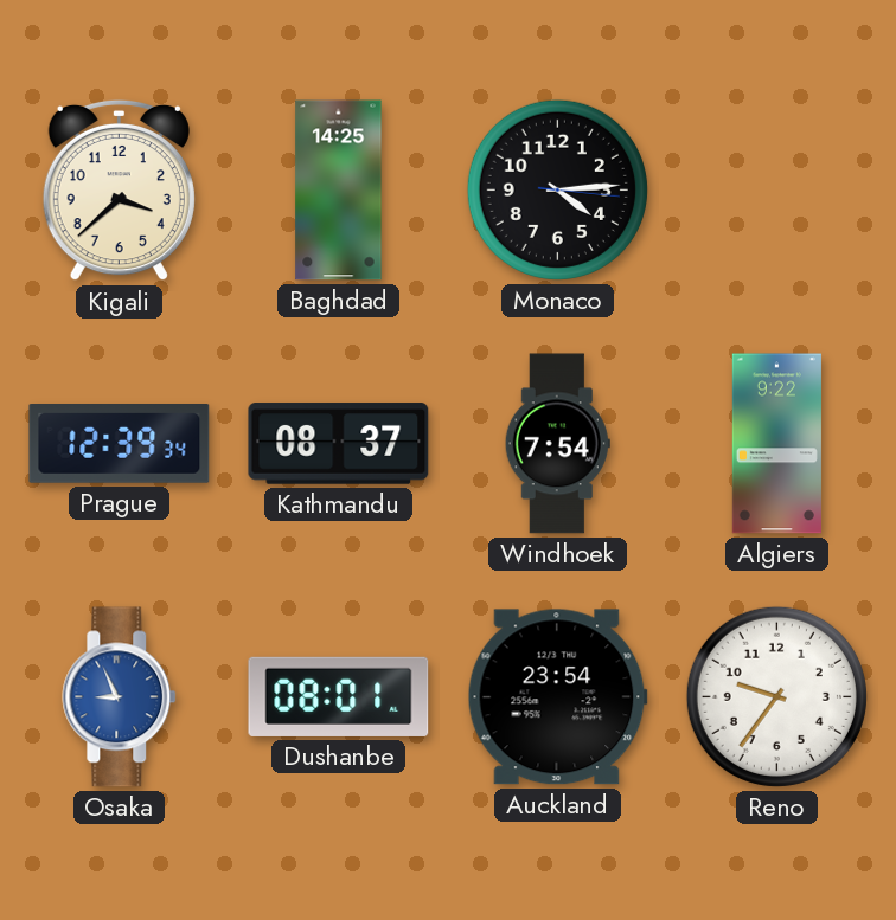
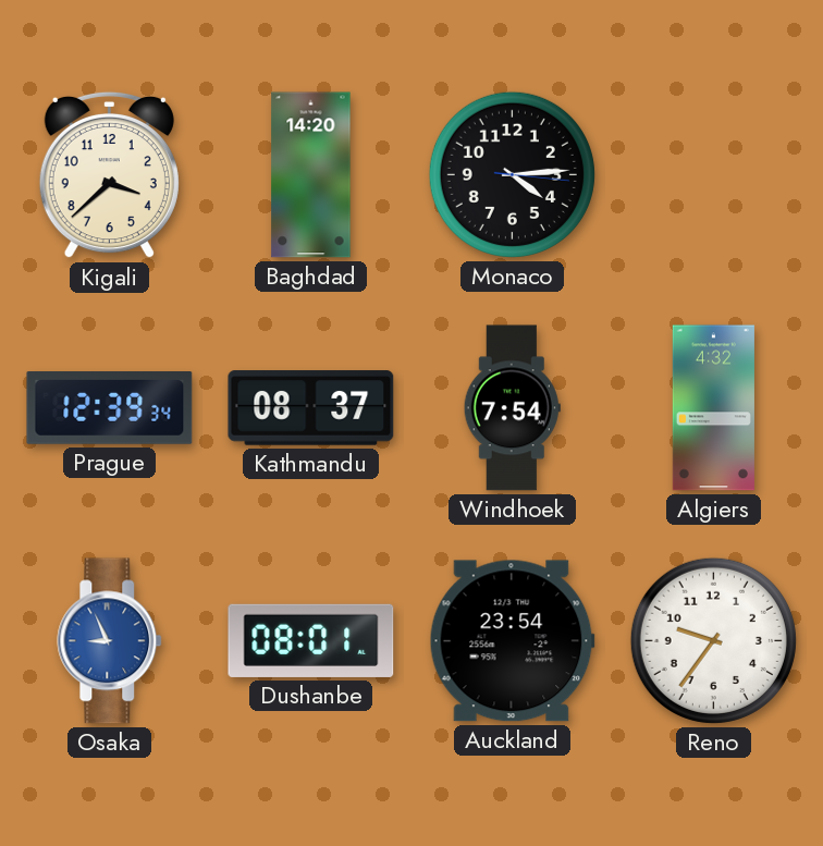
Baghdad: 14:25 -> 14:20 (311, 175)
Algiers: 9:22 -> 4:32 (713, 408)
